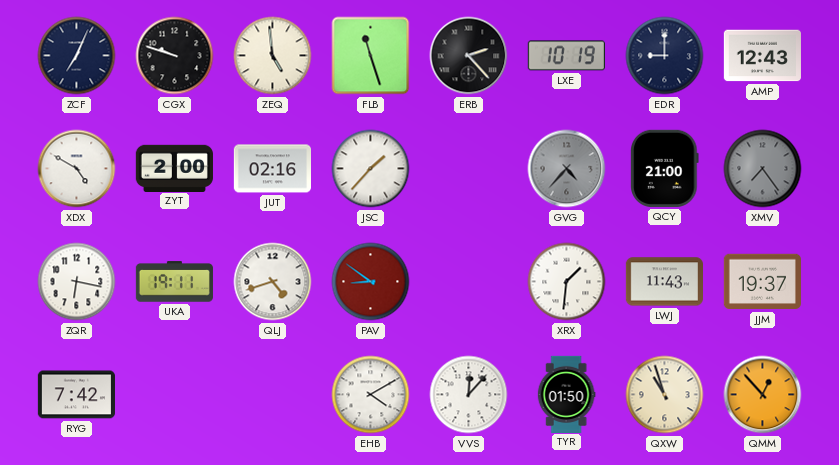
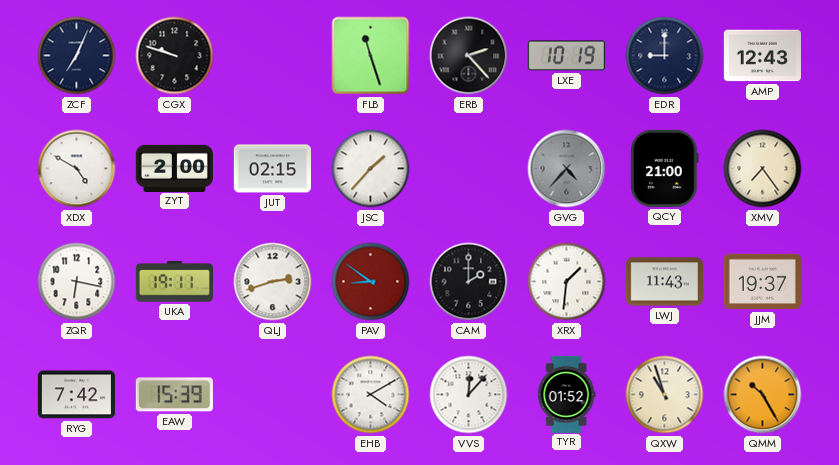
ZEQ: 4:59 -> none (273, 56)
JUT: 02:16 -> 02:15 (272, 169)
XMV dial: grey -> cream (763, 169)
QLJ: 4:42 -> 2:42 (273, 282)
CAM: none -> 2:00 (469, 282)
EAW: none -> 15:39 (174, 395)
TYR: 01:50 -> 01:52 (566, 394)
QMM: 12:53 -> 10:25 (763, 395)
